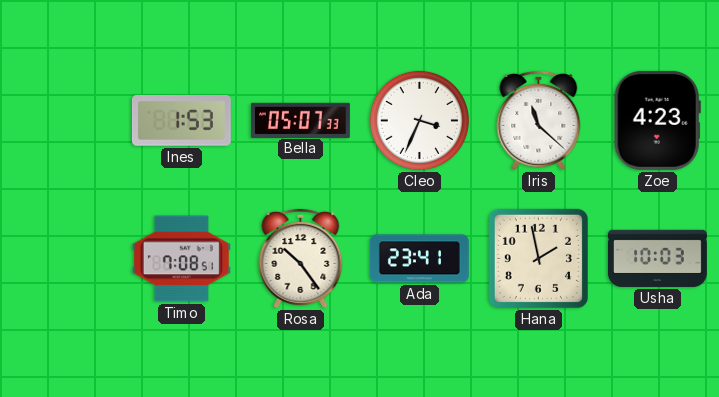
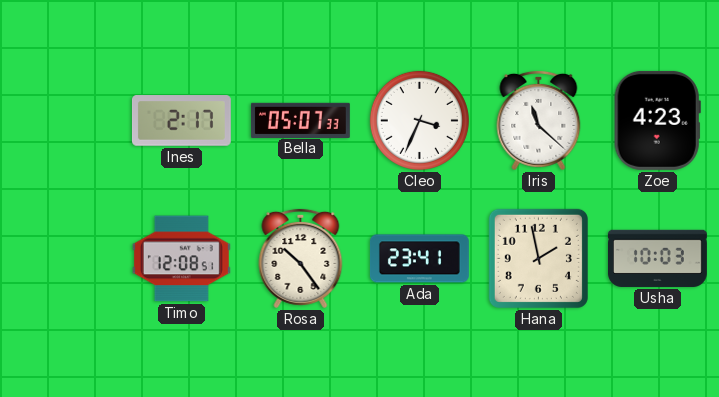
Ines: 1:53 -> 2:17 (181, 121)
Timo: 7:08 -> 12:08 (181, 259)
